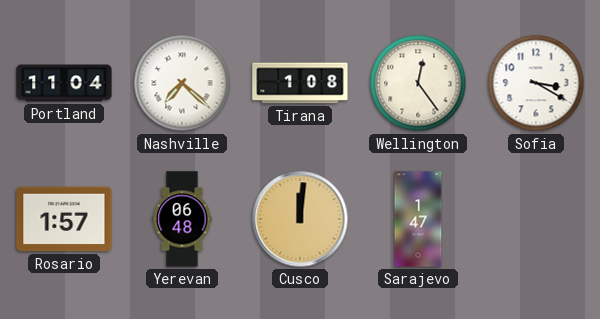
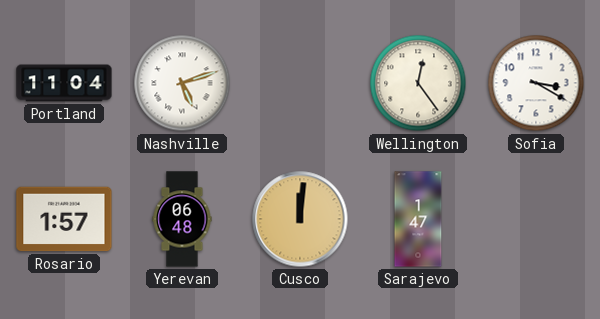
Nashville: 7:22 -> 5:12 (182, 83)
Tirana: 1:08 -> none (300, 83)
